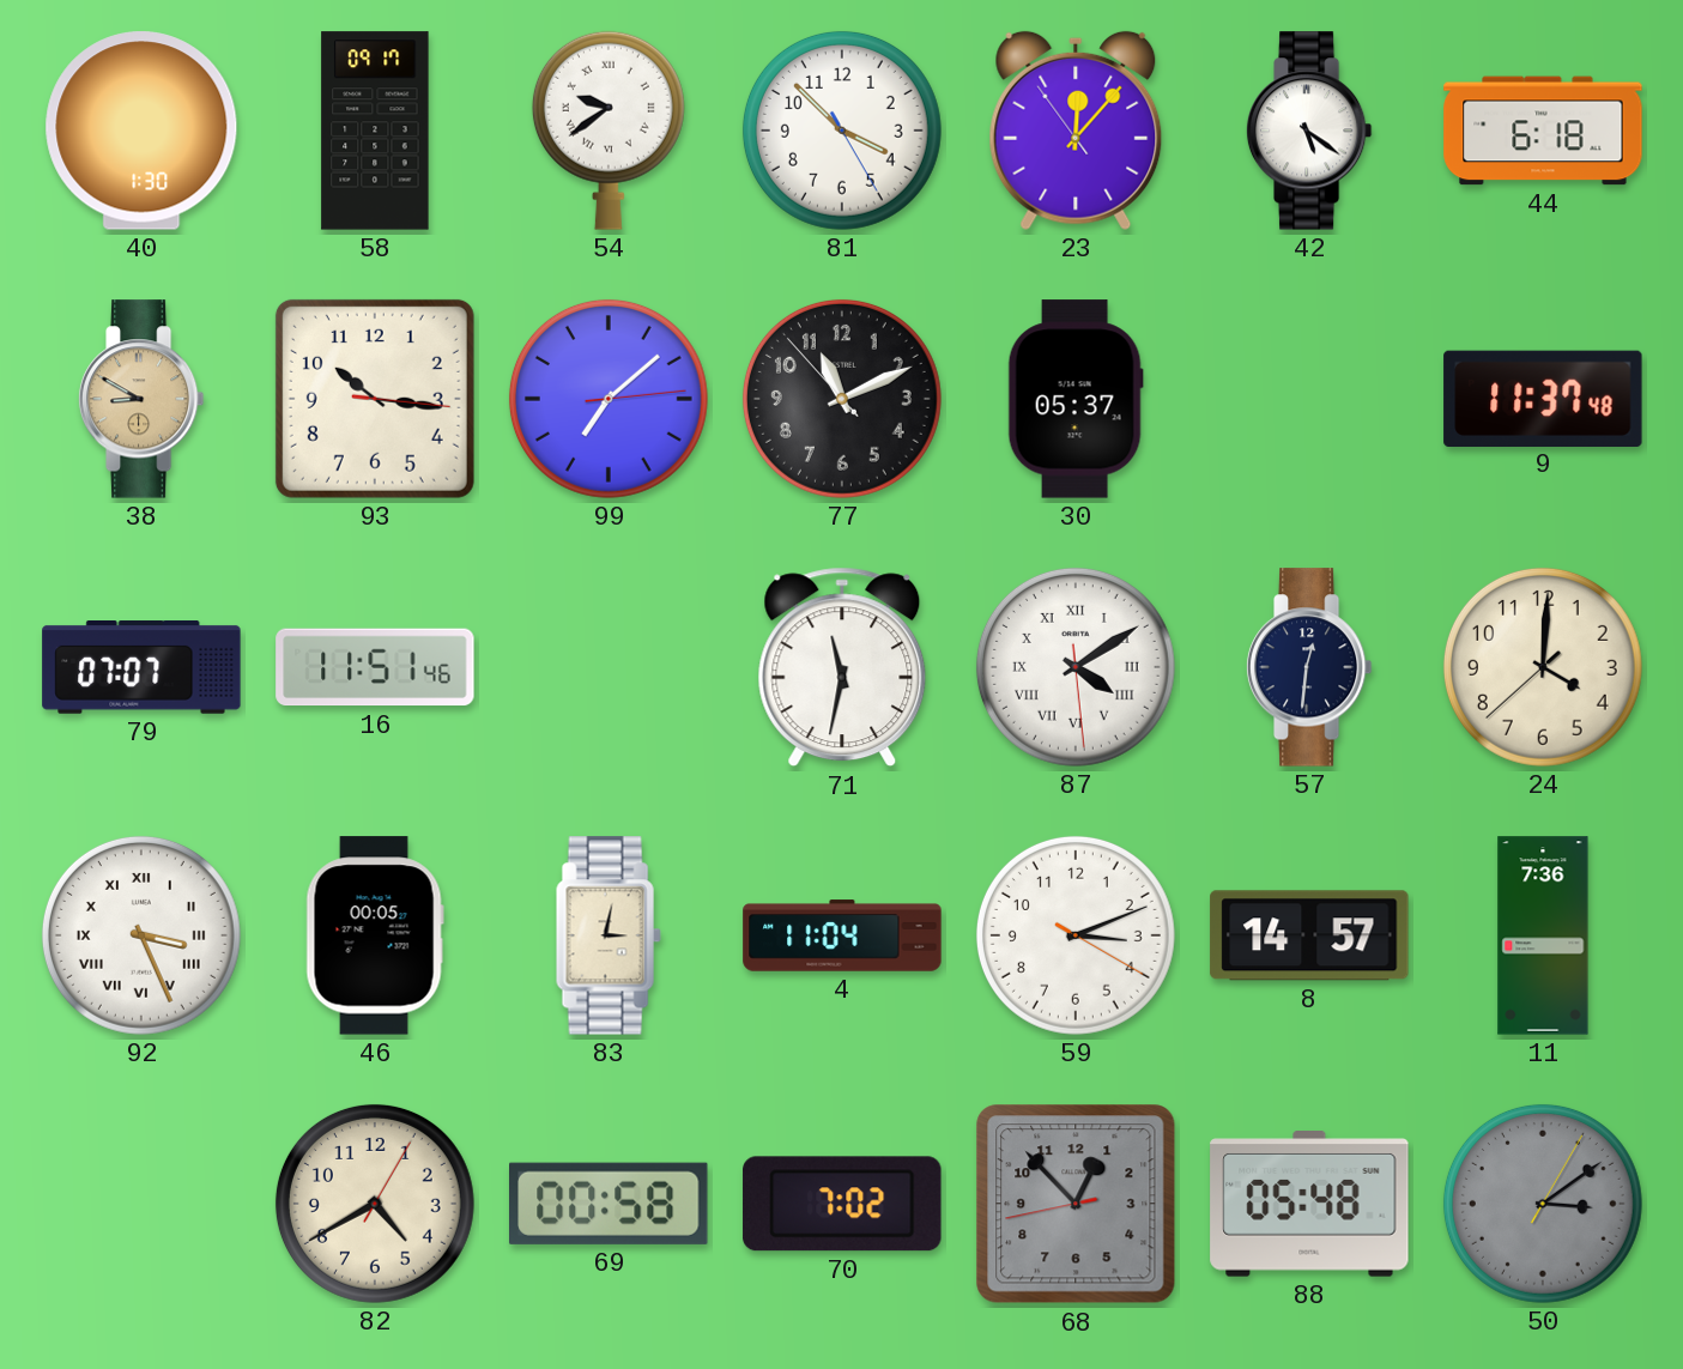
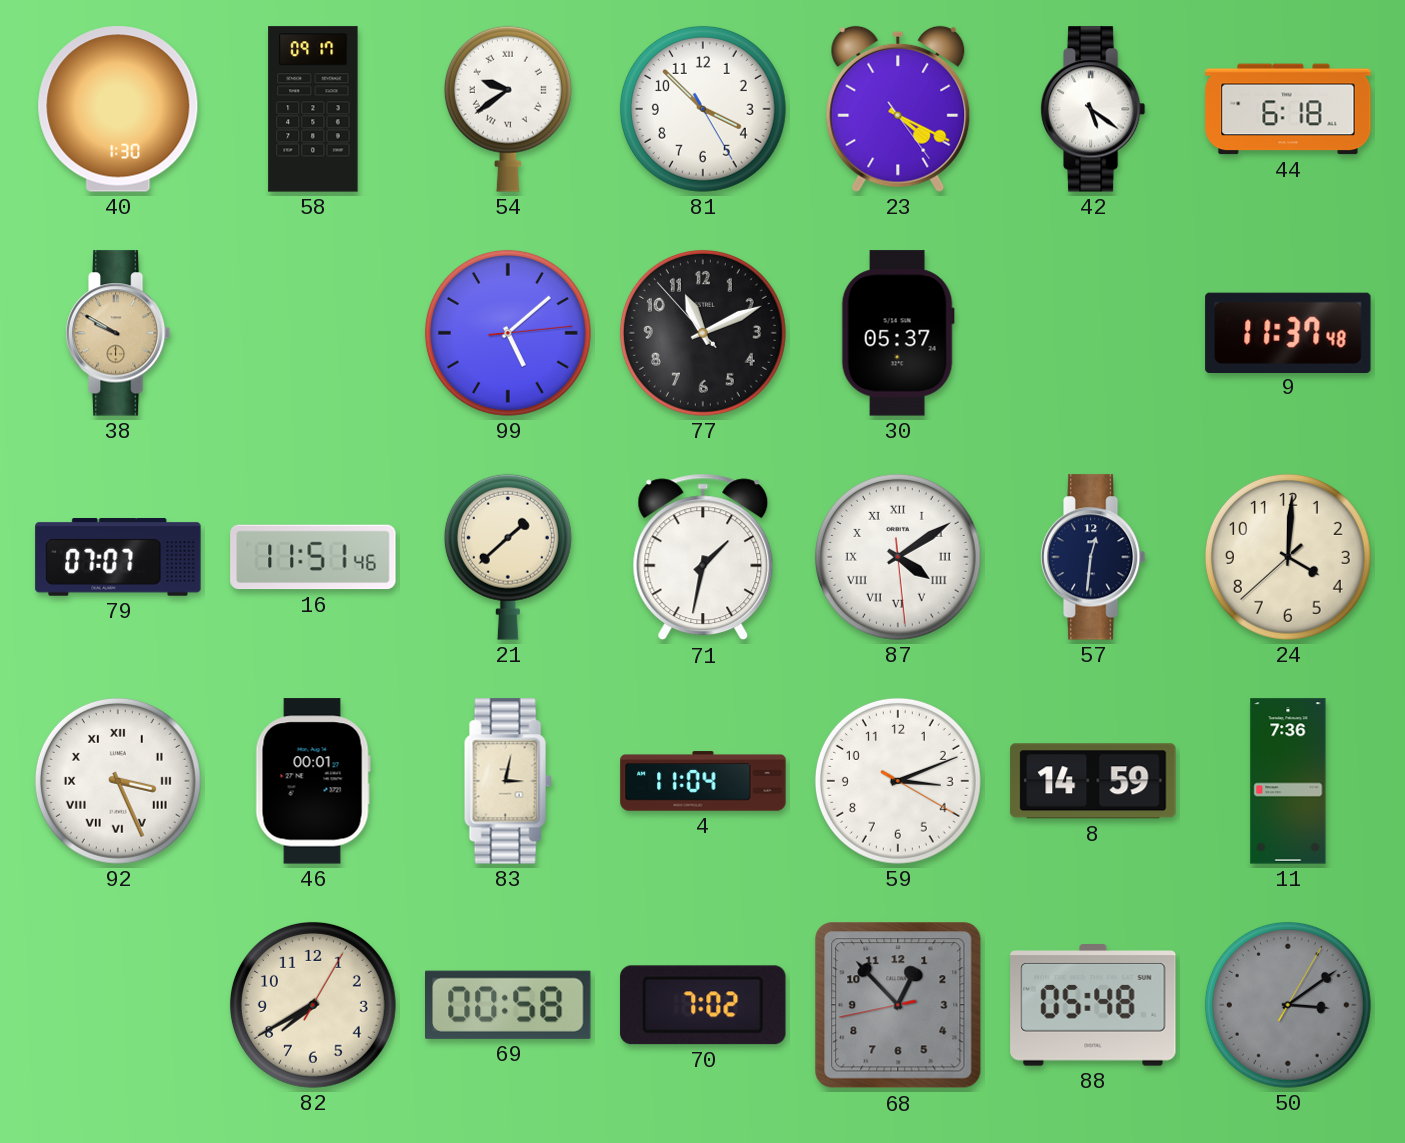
23: 12:06 -> 4:19 (898, 109)
38: 8:50 -> 9:50 (118, 333)
93: 10:16 -> none (375, 399)
99: 7:08 -> 5:08 (508, 333)
21: none -> 1:38 (508, 557)
71: 11:32 -> 1:32 (703, 557)
46: 00:05 -> 00:01 (313, 781)
8: 14:57 -> 14:59 (1093, 781)
82: 4:40 -> 7:40 (313, 1005)
